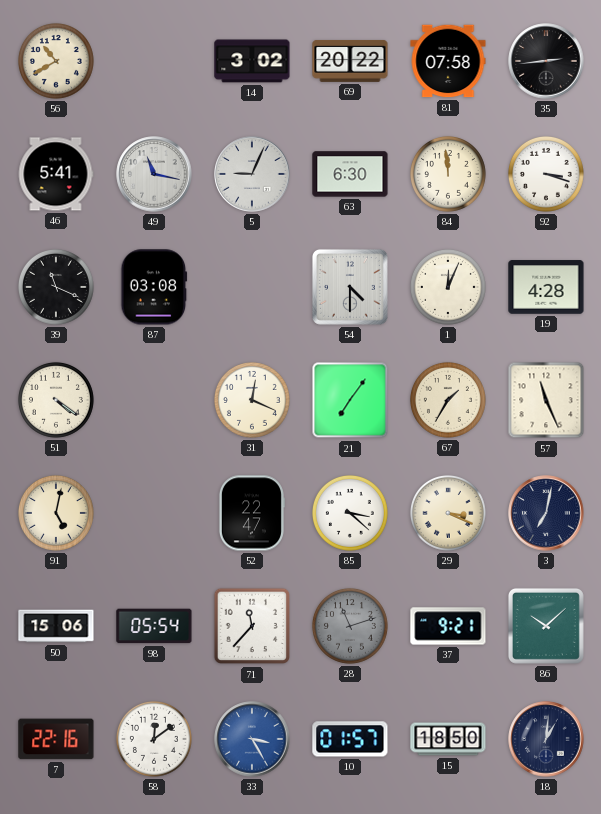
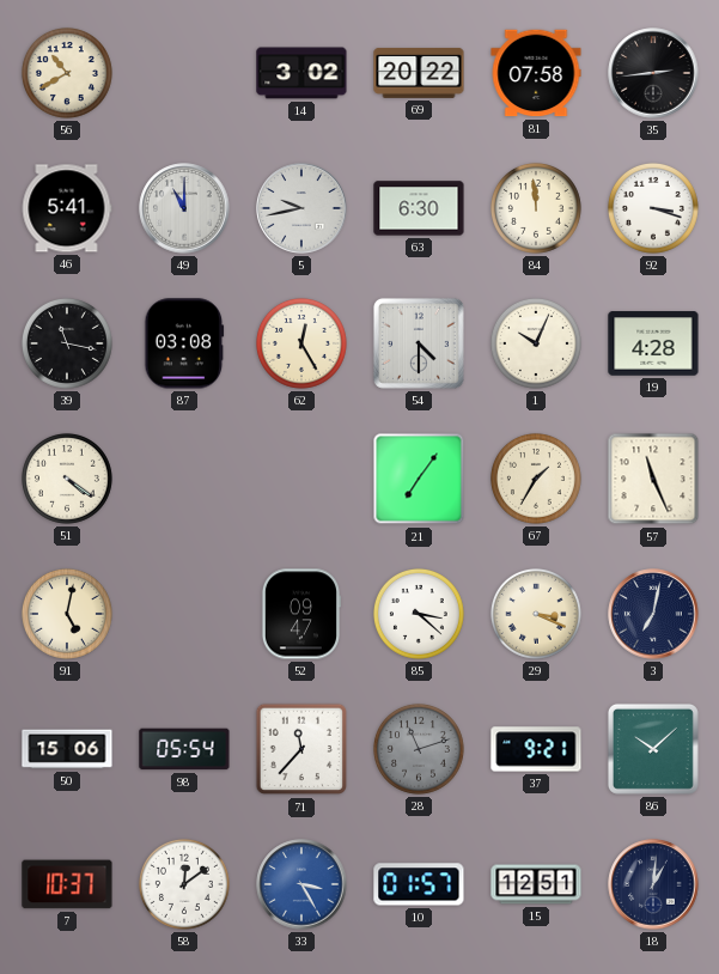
49: 11:17 -> 11:00 (184, 208)
5: 9:04 -> 9:43 (301, 208)
39: 11:19 -> 11:17 (67, 343)
62: none -> 12:25 (301, 343)
1: 12:04 -> 10:04 (536, 343)
31: 12:19 -> none (252, 400)
52: 22:47 -> 09:47 (300, 614)
7: 22:16 -> 10:37 (67, 884)
15: 18:50 -> 12:51 (536, 884)
